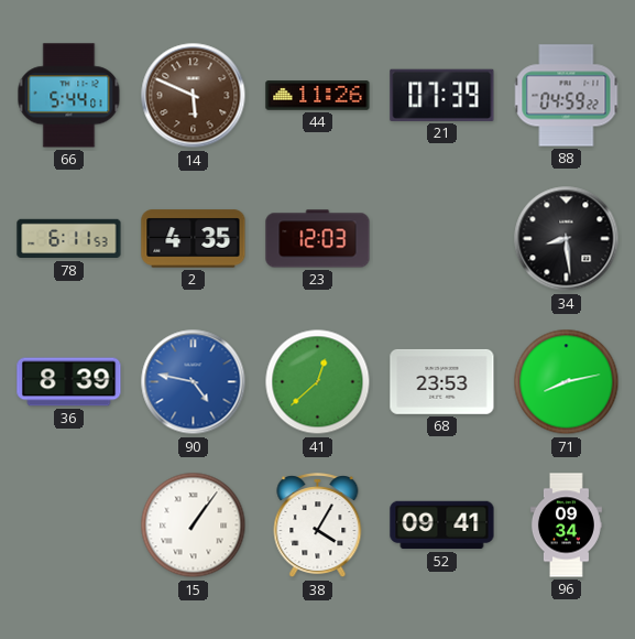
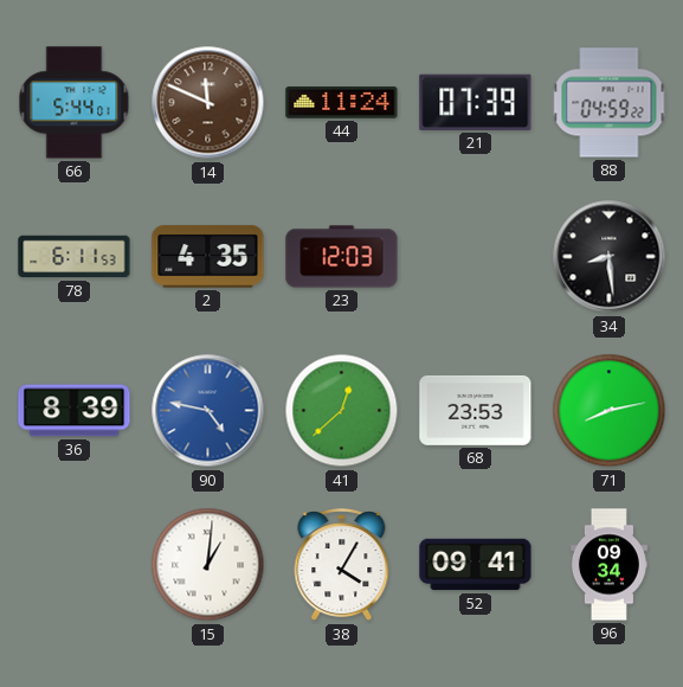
14: 5:49 -> 11:49 (208, 103)
44: 11:26 -> 11:24 (342, 103)
15: 1:06 -> 1:01 (208, 565)
